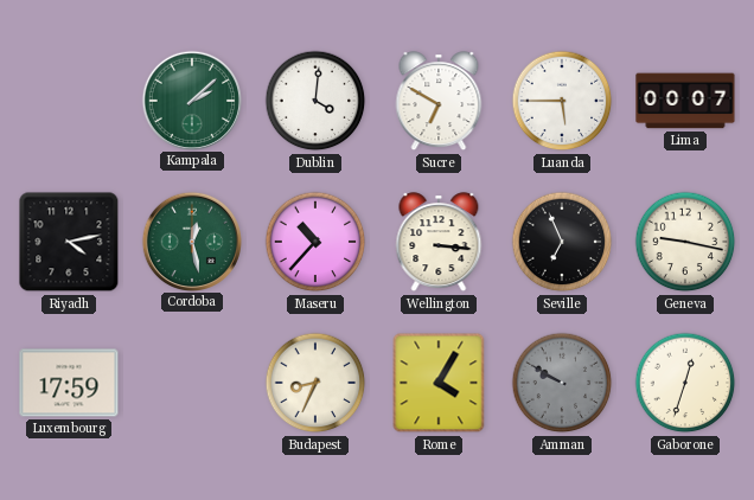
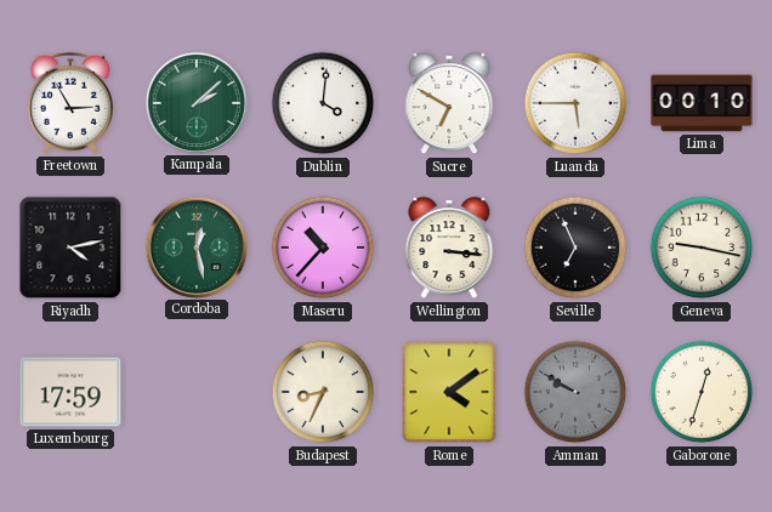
Freetown: none -> 2:55 (70, 103)
Lima: 00:07 -> 00:10 (702, 103)
Rome: 4:05 -> 4:09 (449, 392)
